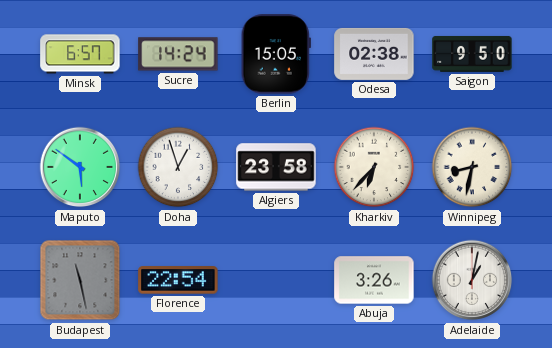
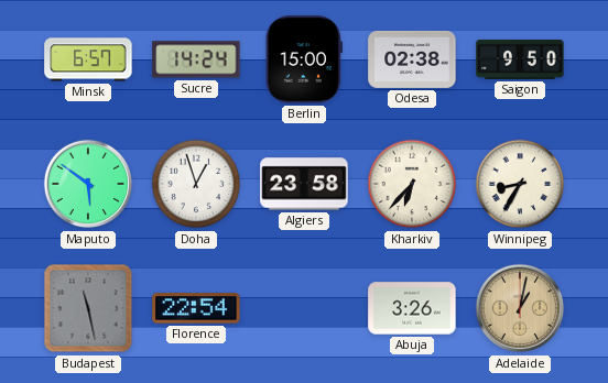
Berlin: 15:05 -> 15:00 (304, 59)
Winnipeg: 8:32 -> 8:35 (520, 184)
Adelaide dial: white -> champagne (520, 308)
